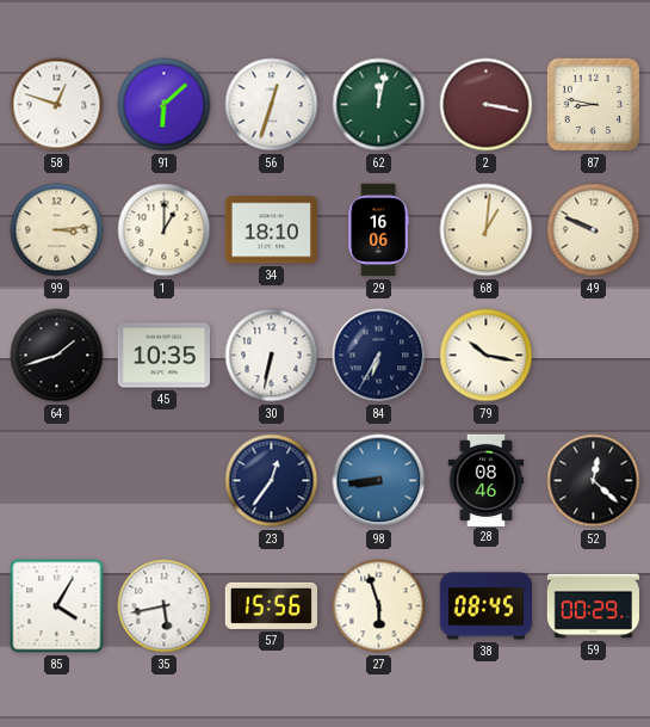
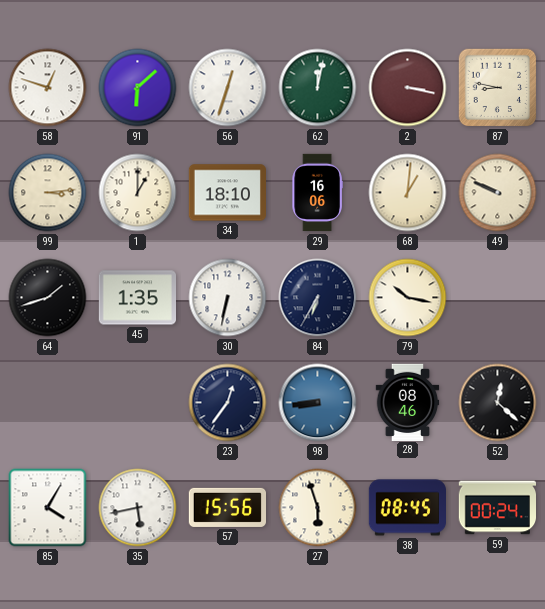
45: 10:35 -> 1:35 (137, 298)
59: 00:29 -> 00:24 (497, 508)
